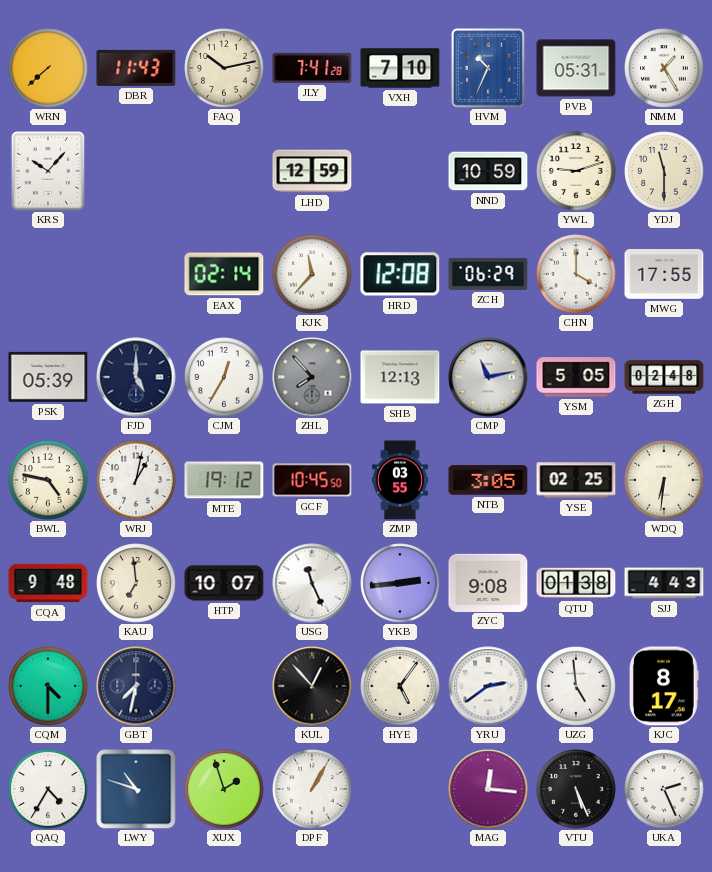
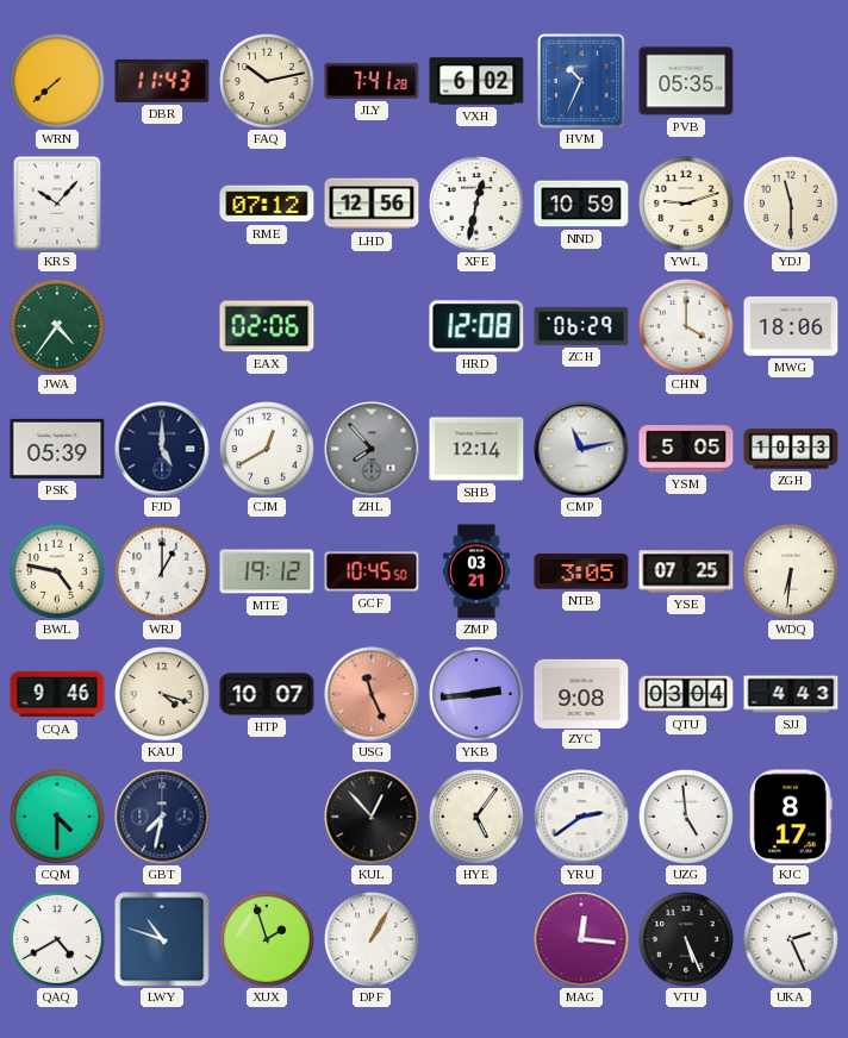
VXH: 7:10 -> 6:02 (476, 81)
PVB: 05:31 -> 05:35 (686, 81)
NMM: 1:25 -> none (664, 68)
RME: none -> 07:12 (267, 204)
LHD: 12:59 -> 12:56 (372, 204)
XFE: none -> 12:32 (476, 204)
JWA: none -> 4:36 (57, 326)
EAX: 02:14 -> 02:06 (267, 326)
KJK: 11:37 -> none (312, 274)
MWG: 17:55 -> 18:06 (791, 327)
CJM: 12:35 -> 12:40 (267, 449)
SHB: 12:13 -> 12:14 (476, 449)
ZGH: 02:48 -> 10:33 (791, 449)
WRJ: 1:02 -> 1:00 (162, 571)
ZMP: 03:55 -> 03:21 (476, 571)
YSE: 02:25 -> 07:25 (686, 571)
CQA: 9:48 -> 9:46 (57, 694)
KAU: 6:59 -> 4:18 (162, 694)
USG dial: white -> salmon (372, 694)
QTU: 01:38 -> 03:04 (686, 694)
QAQ: 4:35 -> 4:40 (57, 939)
